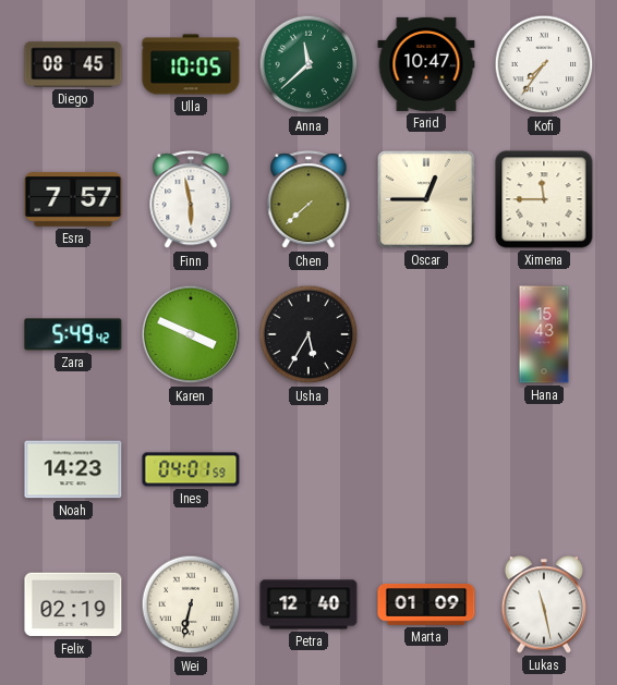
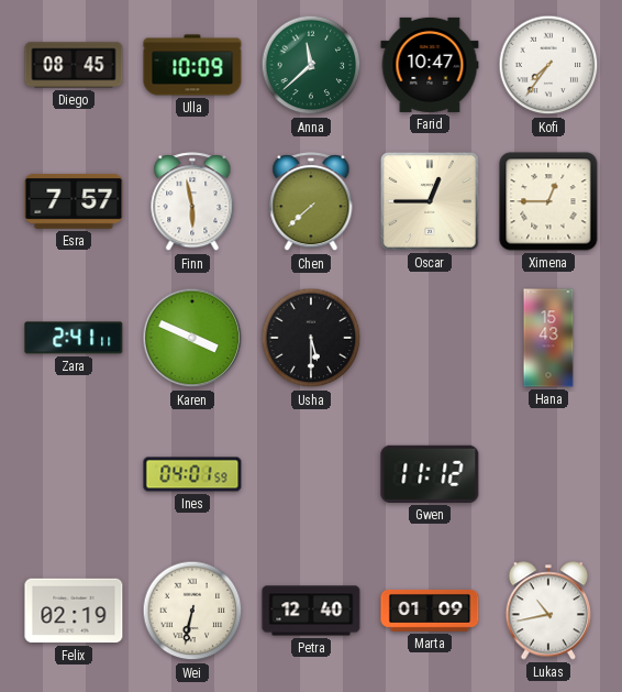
Ulla: 10:05 -> 10:09 (192, 65)
Ximena: 11:45 -> 12:45 (548, 201)
Zara: 5:49 -> 2:41 (74, 338)
Usha: 5:35 -> 5:30 (311, 338)
Noah: 14:23 -> none (73, 469)
Gwen: none -> 11:12 (430, 474)
Lukas: 11:28 -> 10:43 (548, 611)
